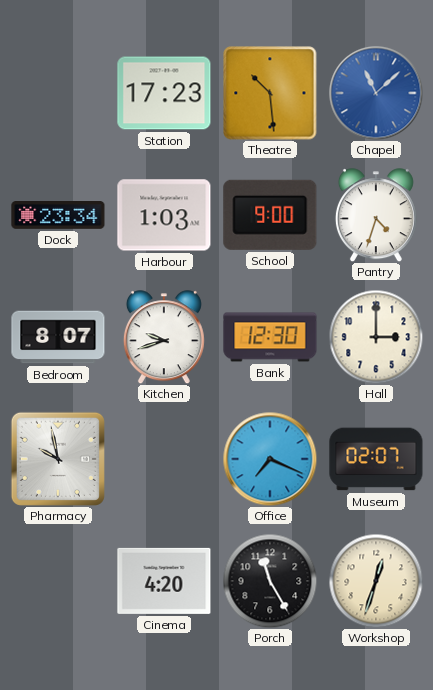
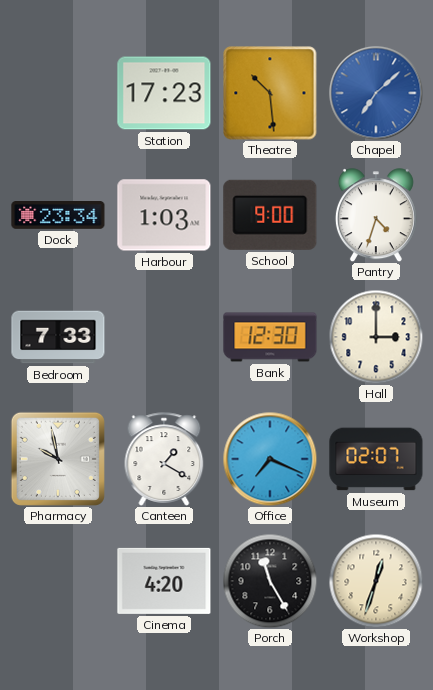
Chapel: 11:08 -> 7:08 (376, 93)
Bedroom: 8:07 -> 7:33 (58, 337)
Kitchen: 9:42 -> none (164, 337)
Canteen: none -> 1:20 (164, 459)
